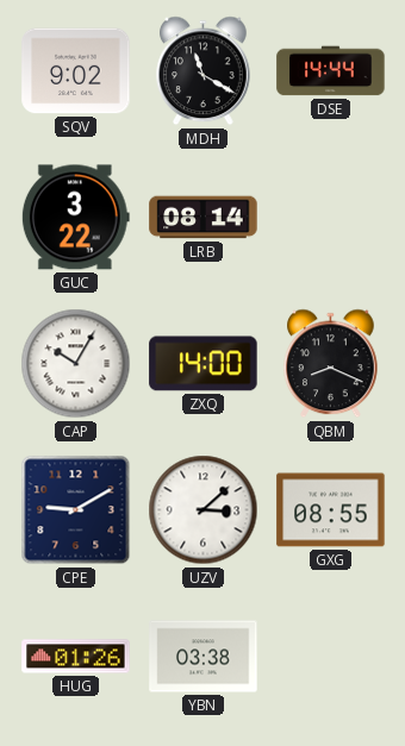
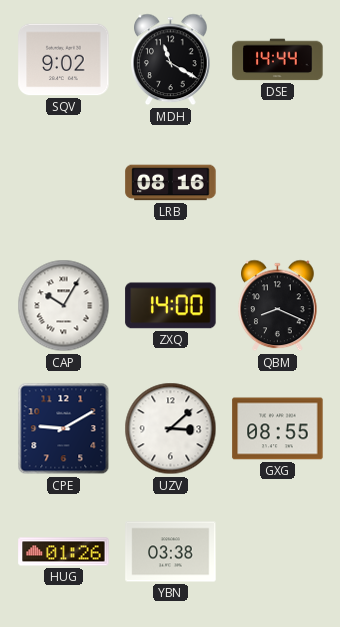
GUC: 3:22 -> none (75, 218)
LRB: 08:14 -> 08:16 (171, 183)
